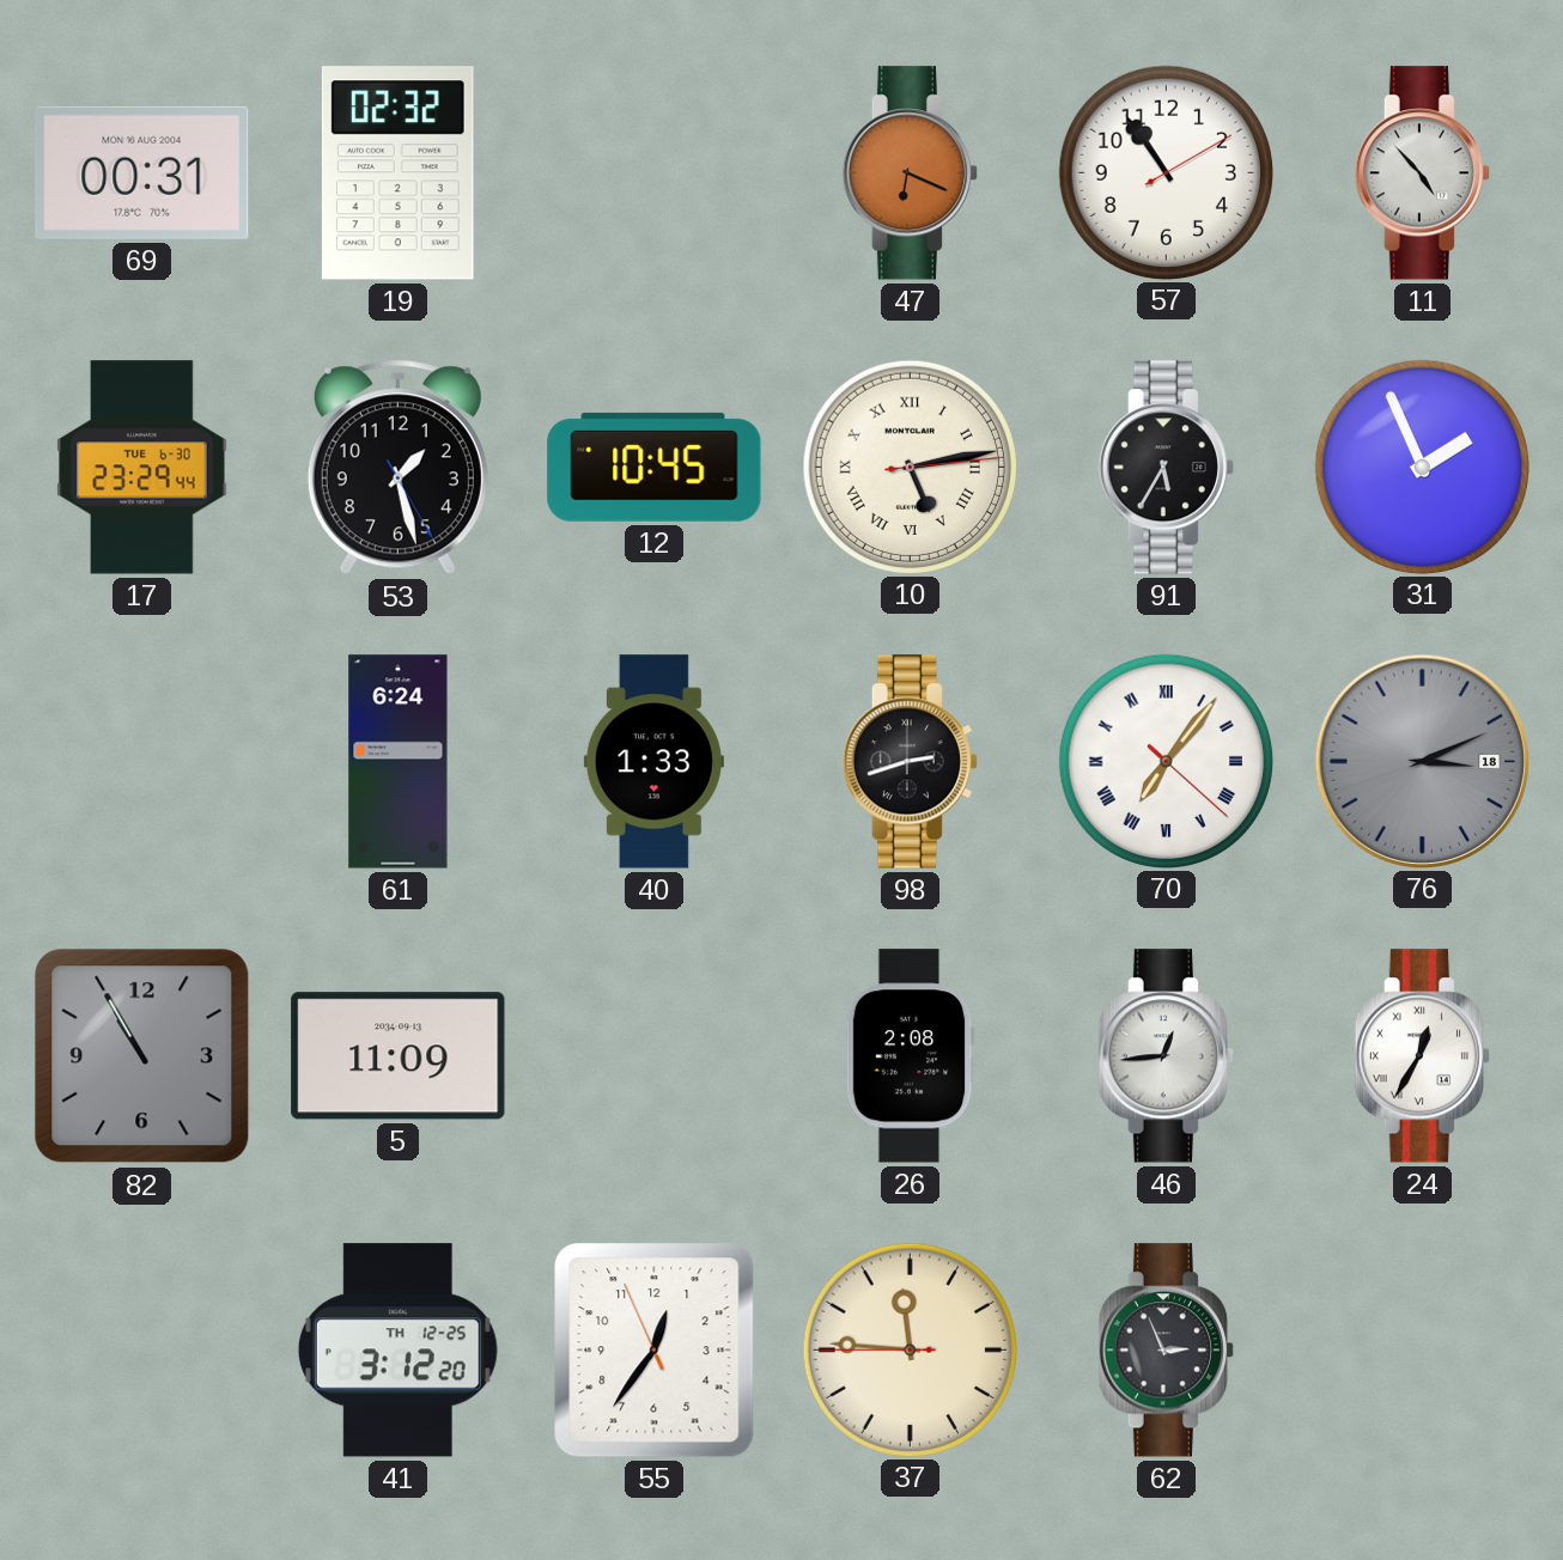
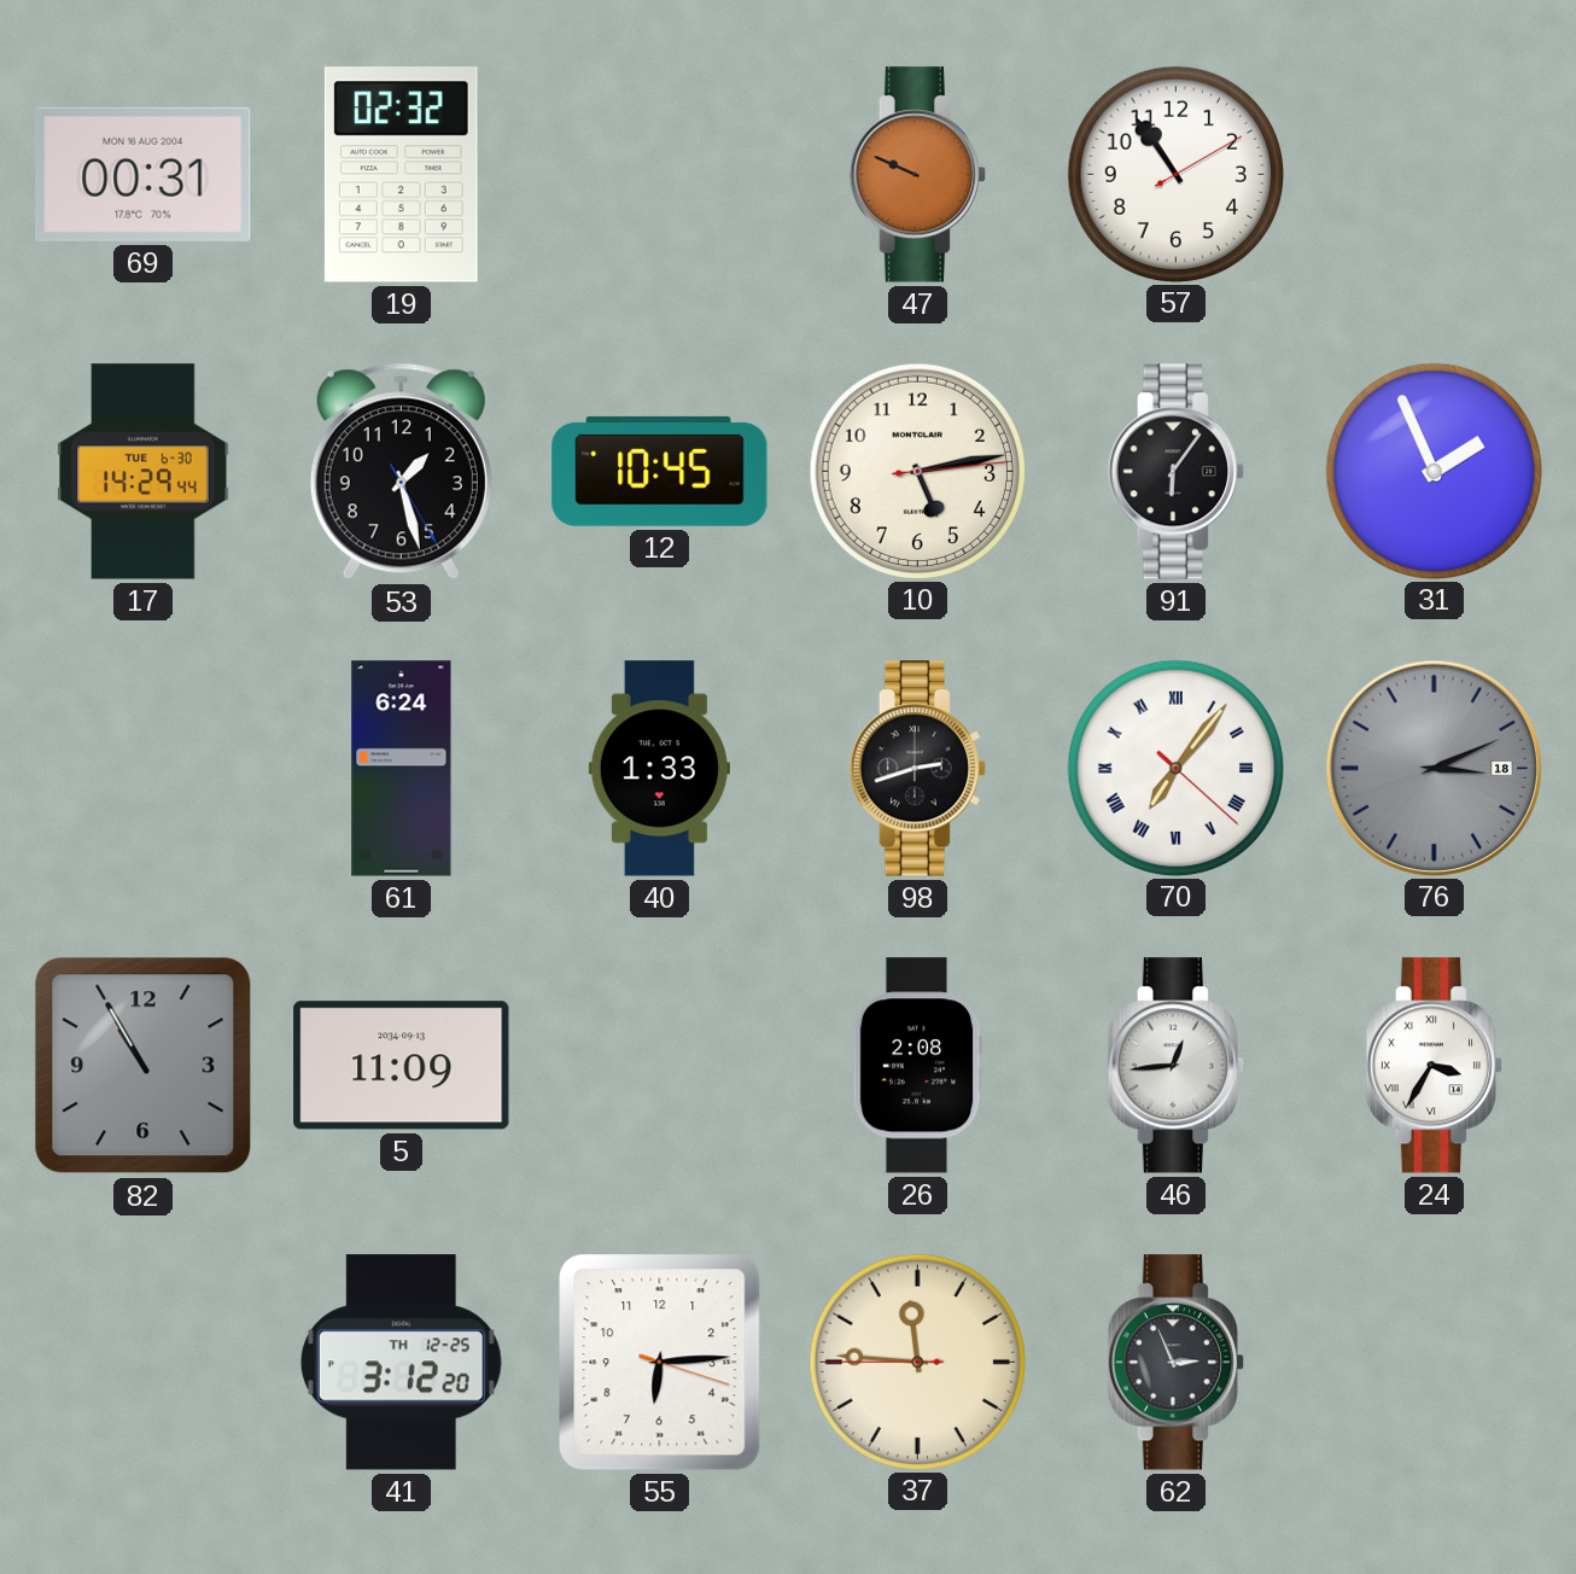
47: 6:19 -> 9:49 (917, 175)
11: 4:53 -> none (1422, 173)
17: 23:29 -> 14:29 (144, 472)
10 numerals: Roman -> Arabic (917, 471)
91: 5:35 -> 6:06 (1175, 472)
24: 12:35 -> 3:35 (1434, 1066)
55: 12:35 -> 6:14 (660, 1363)
